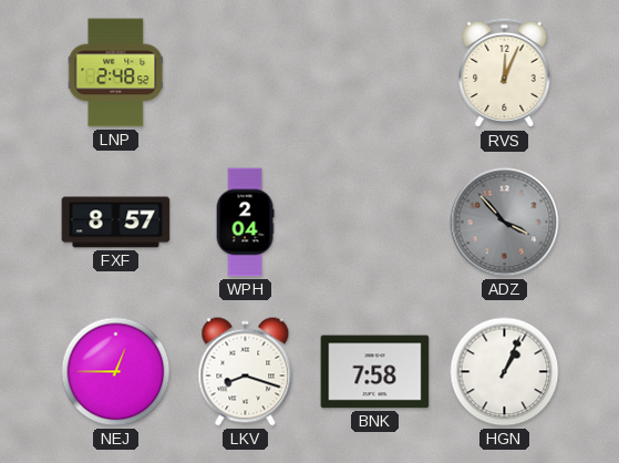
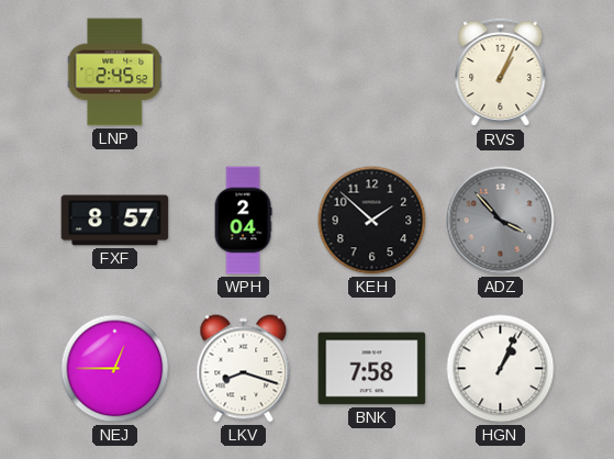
LNP: 2:48 -> 2:45 (115, 72)
RVS: 12:04 -> 1:04 (501, 72)
KEH: none -> 1:52 (372, 221)
